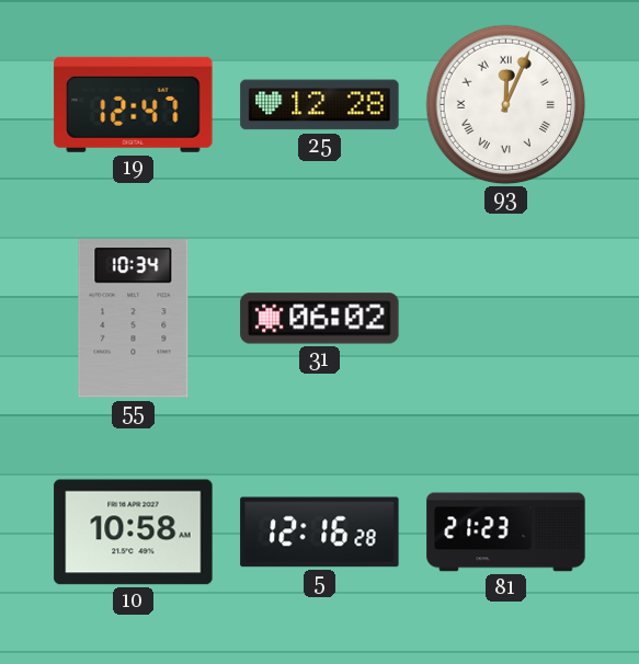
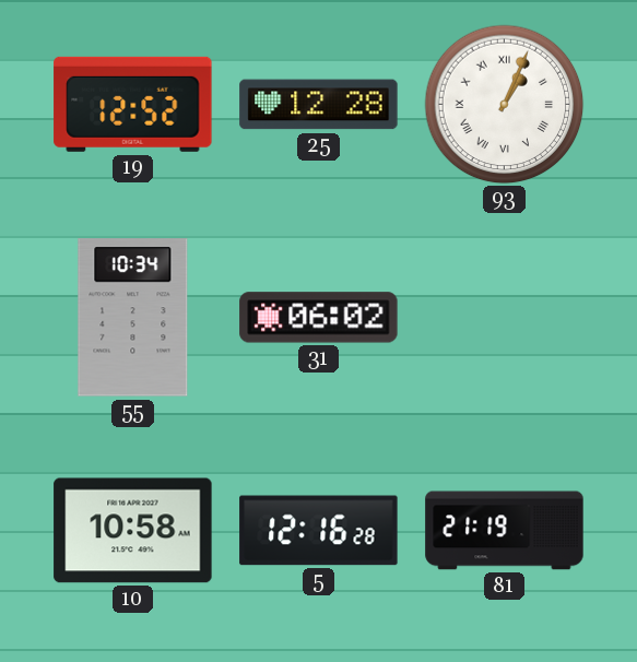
19: 12:47 -> 12:52 (133, 104)
93: 12:04 -> 1:04 (505, 105)
81: 21:23 -> 21:19 (505, 531)
